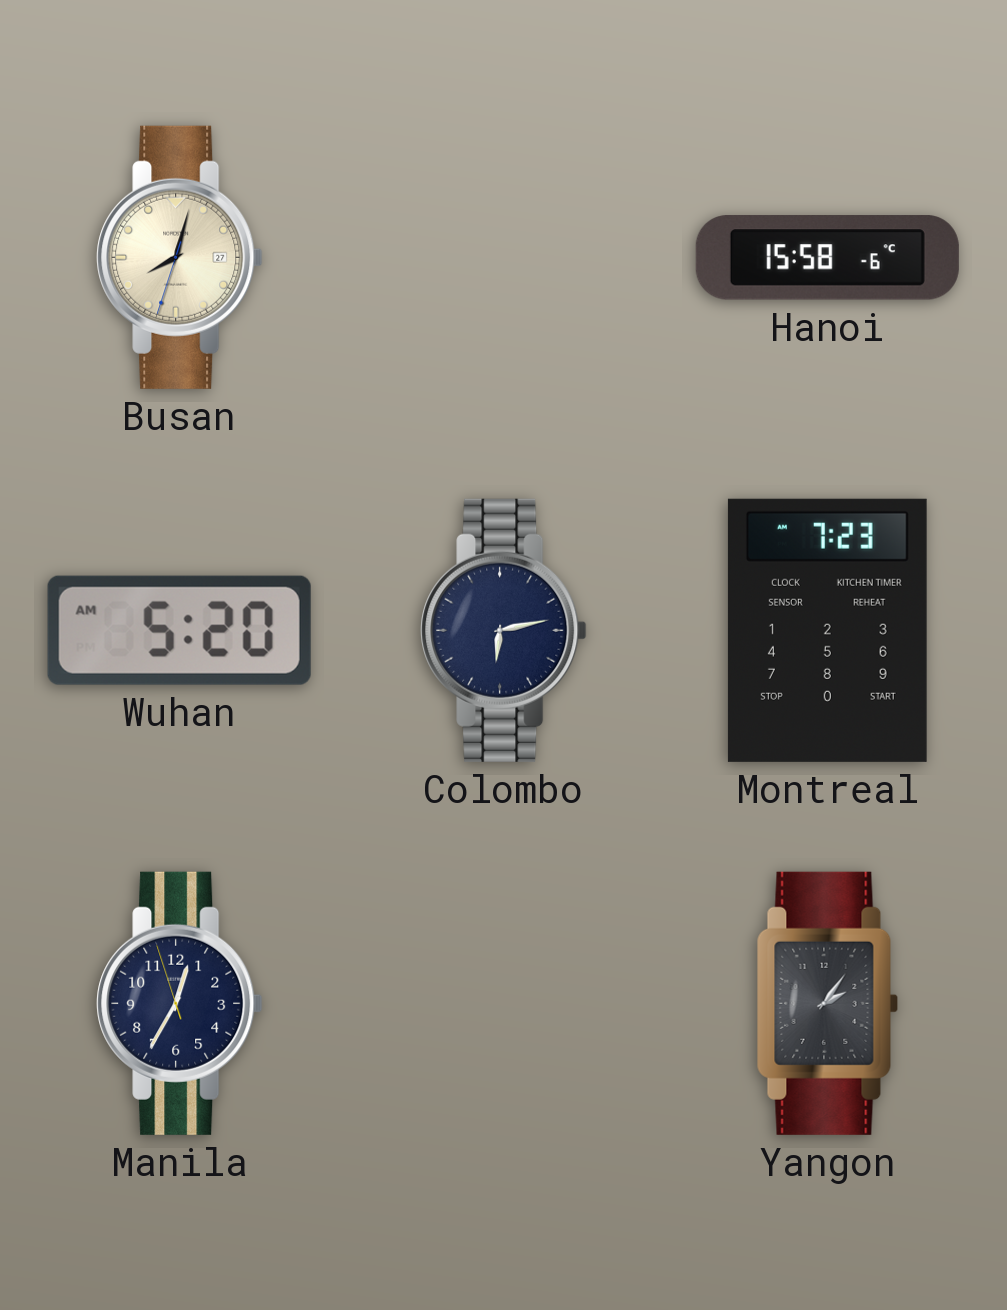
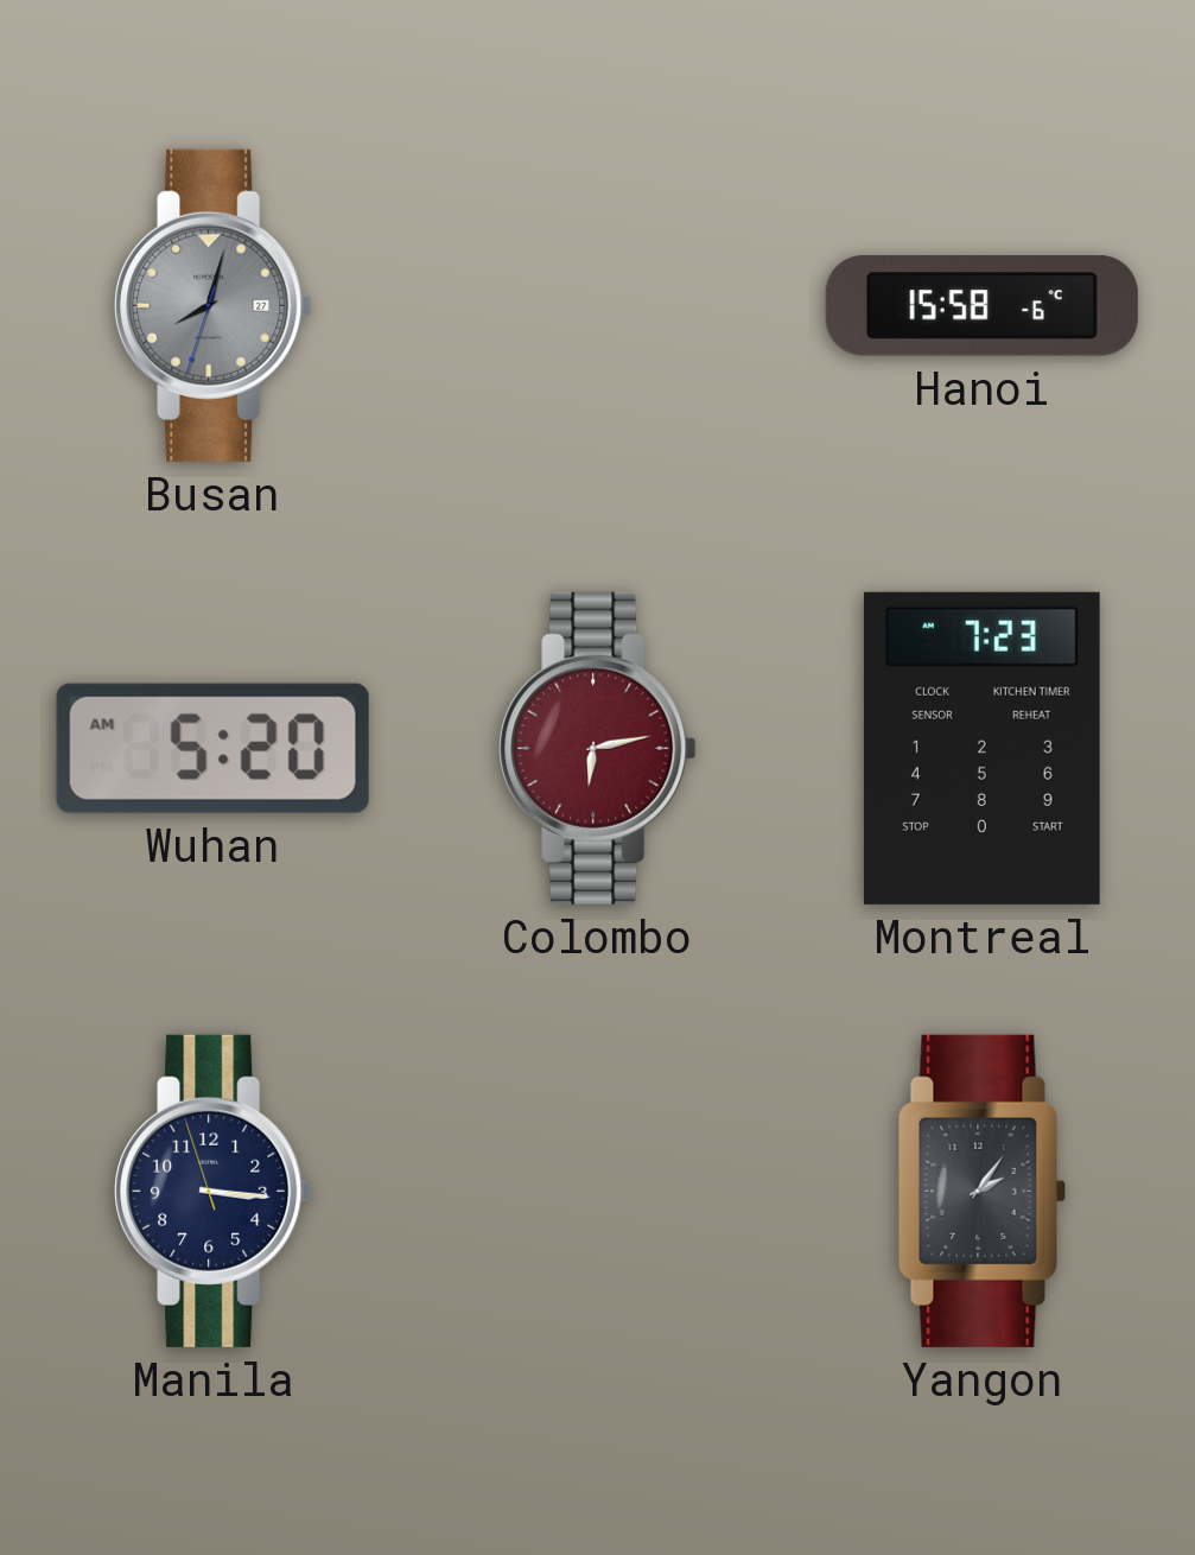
Busan dial: cream -> grey (214, 305)
Colombo dial: navy -> burgundy (598, 748)
Manila: 12:34 -> 3:15 (214, 1191)
